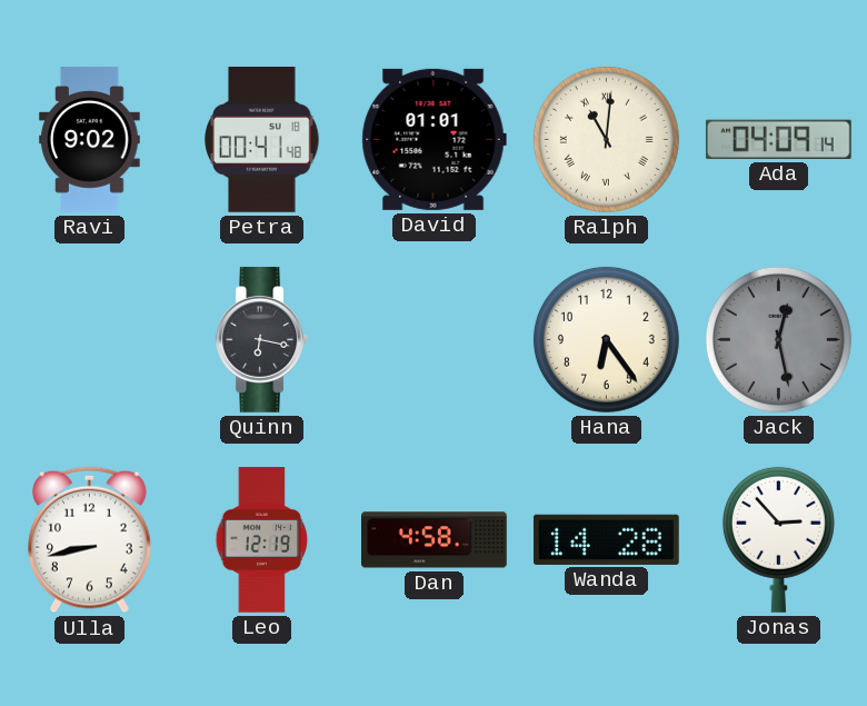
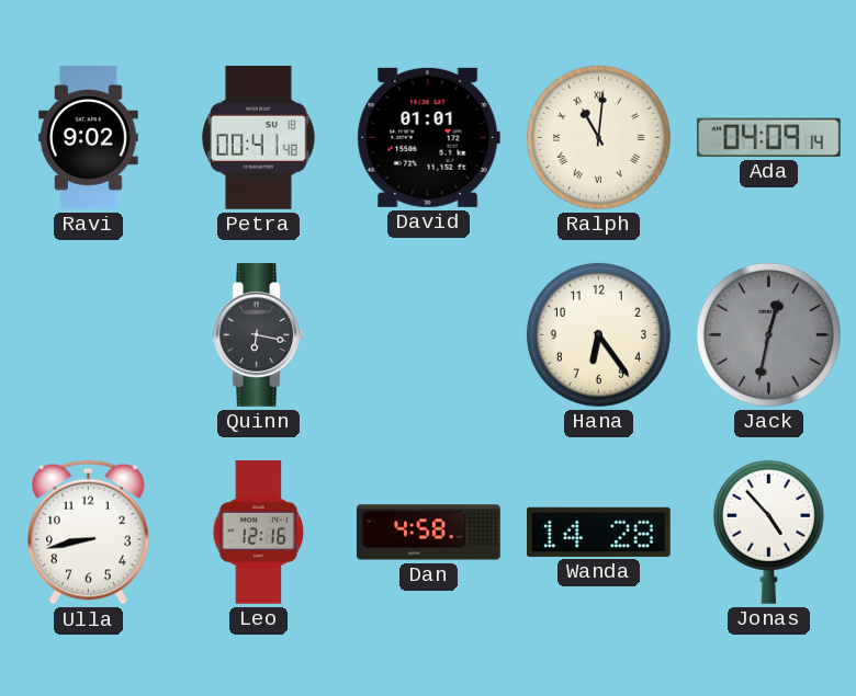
Jack: 12:28 -> 12:32 (768, 334)
Leo: 12:19 -> 12:16 (259, 533)
Jonas: 2:53 -> 4:53 (768, 532)
